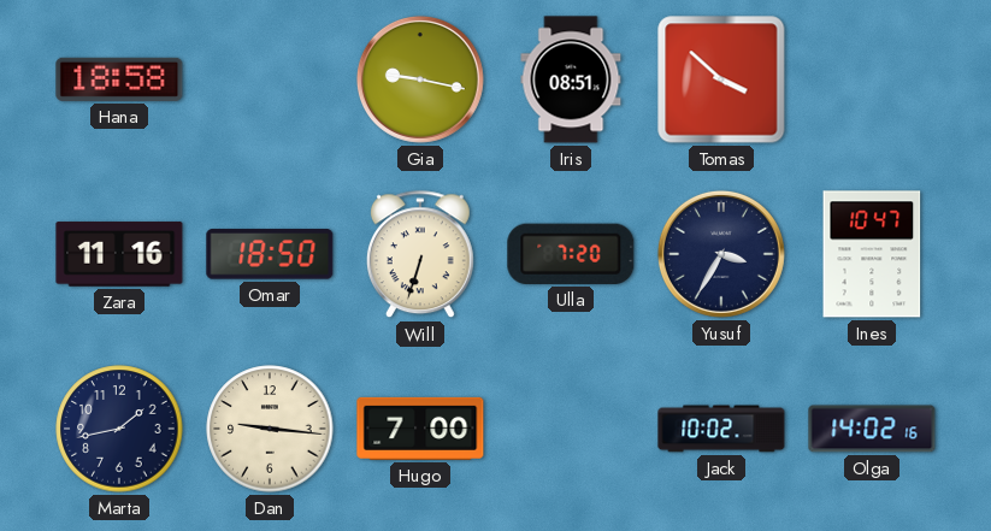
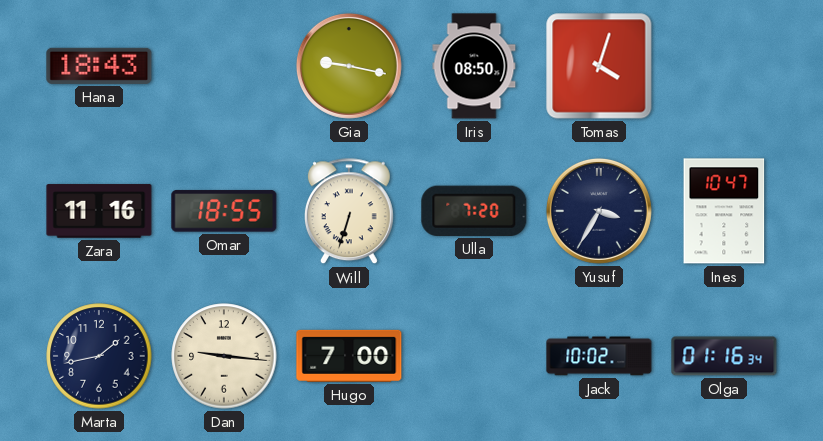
Hana: 18:58 -> 18:43 (99, 66)
Iris: 08:51 -> 08:50 (474, 66)
Tomas: 3:52 -> 4:03 (599, 66)
Omar: 18:50 -> 18:55 (224, 211)
Olga: 14:02 -> 01:16 (724, 356)
